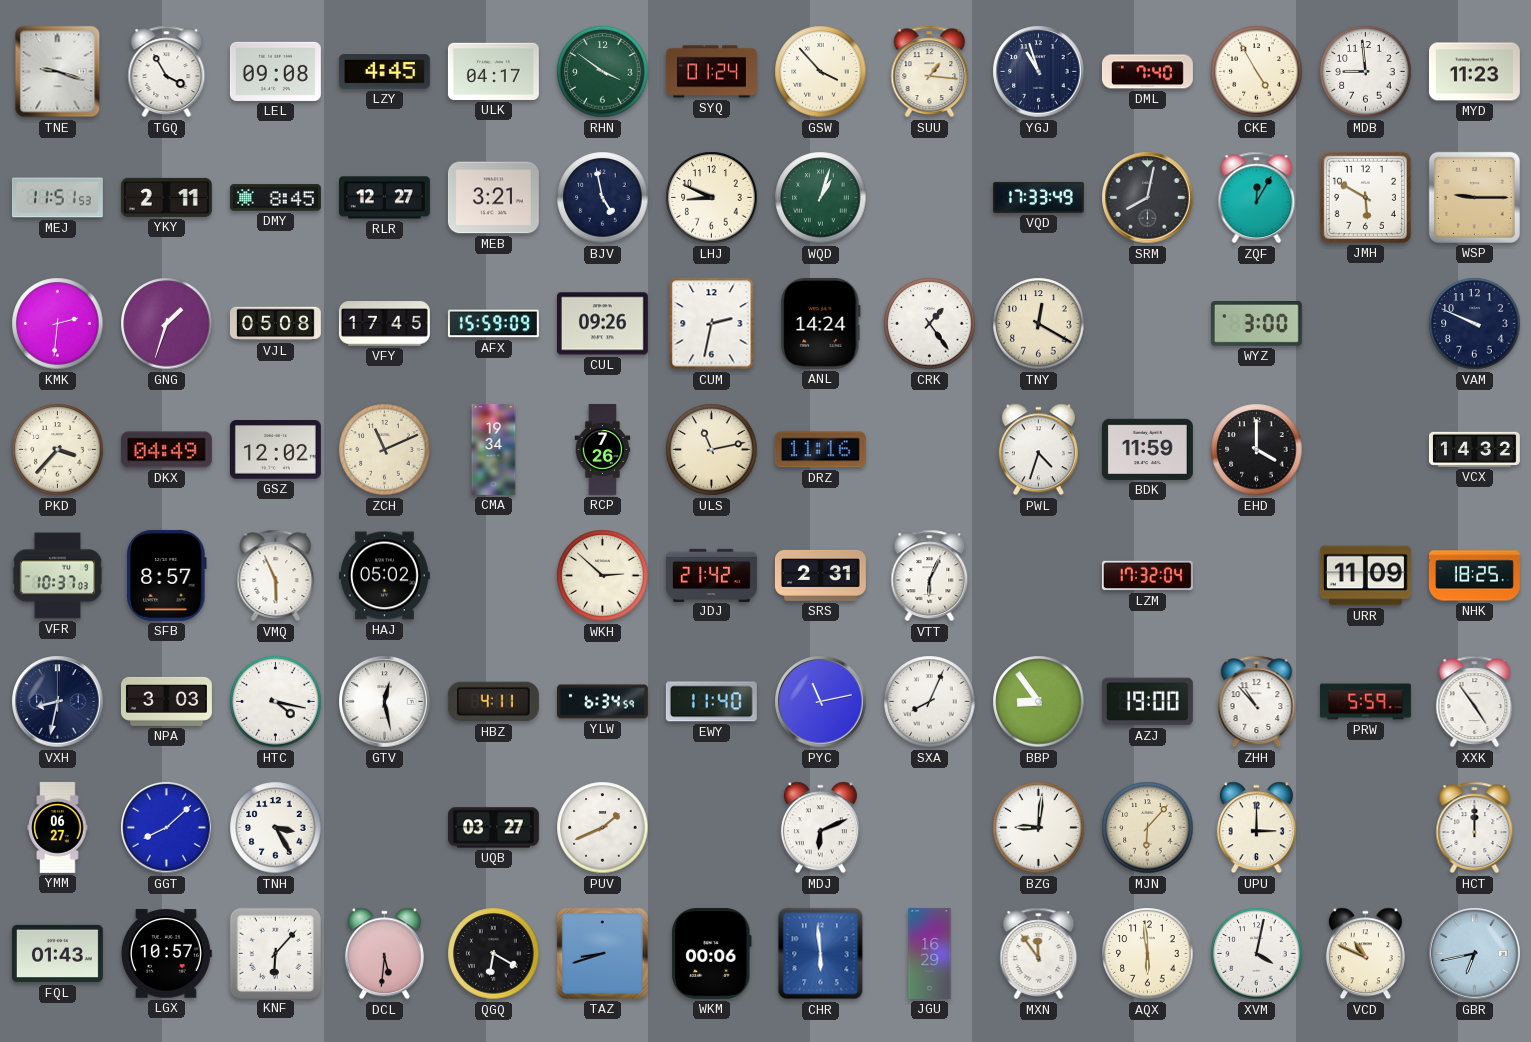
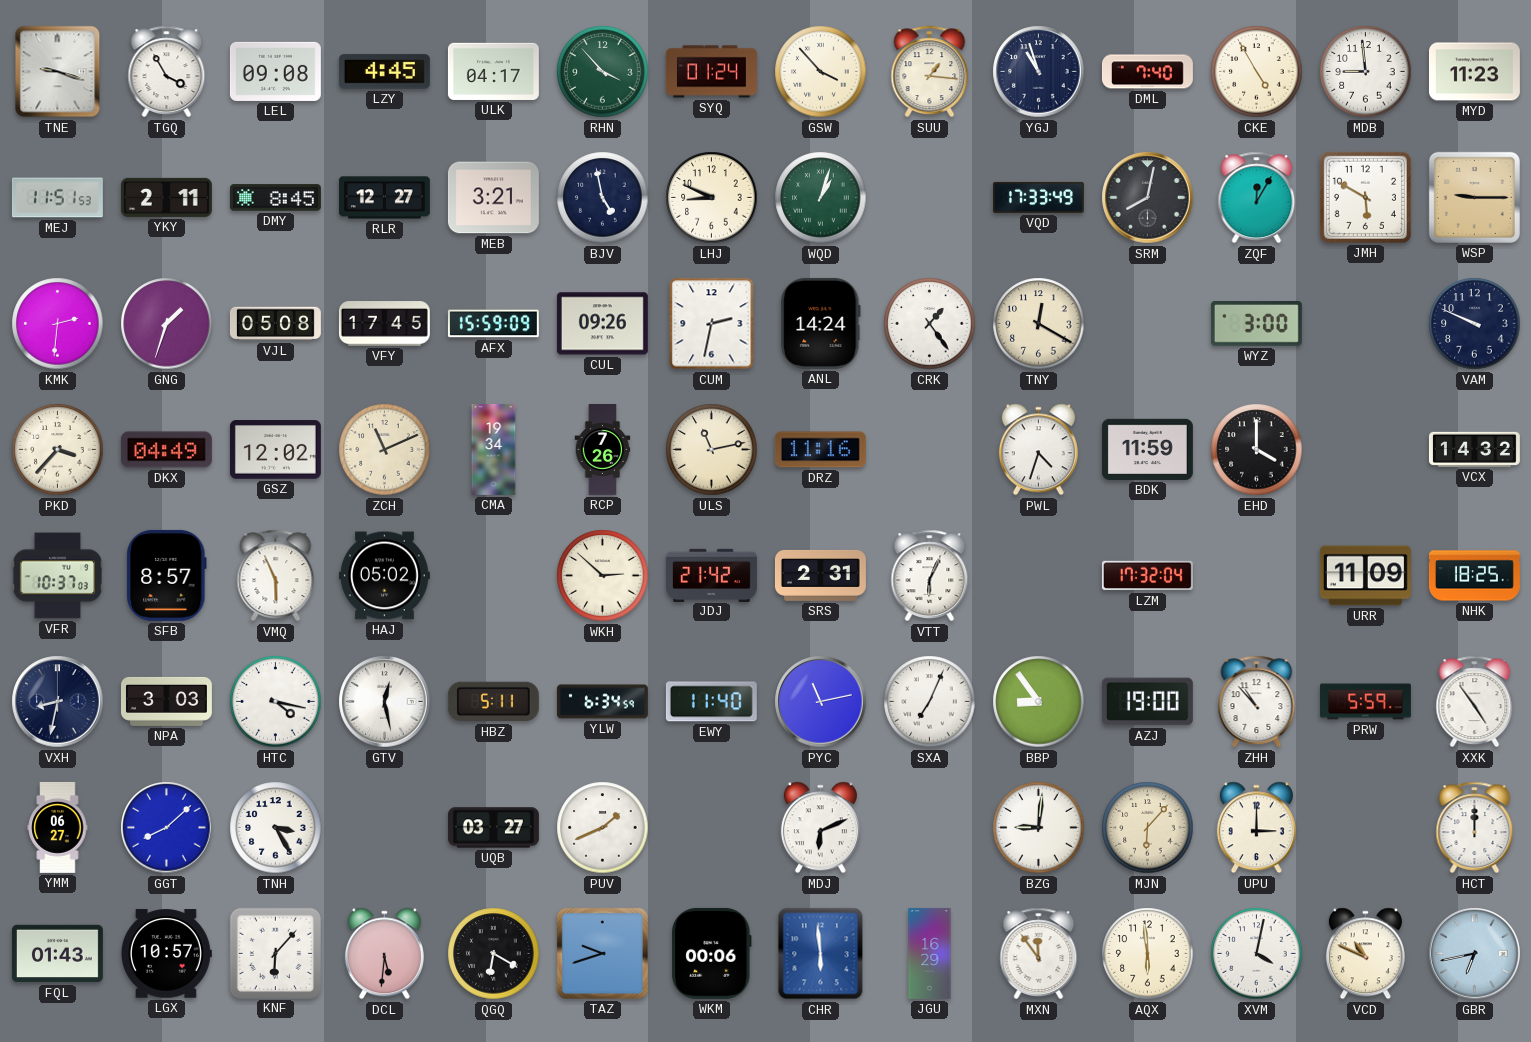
RHN: 3:51 -> 3:53 (603, 72)
HBZ: 4:11 -> 5:11 (493, 702)
SXA: 8:04 -> 7:04 (930, 702)
TAZ: 8:42 -> 9:42 (602, 953)
